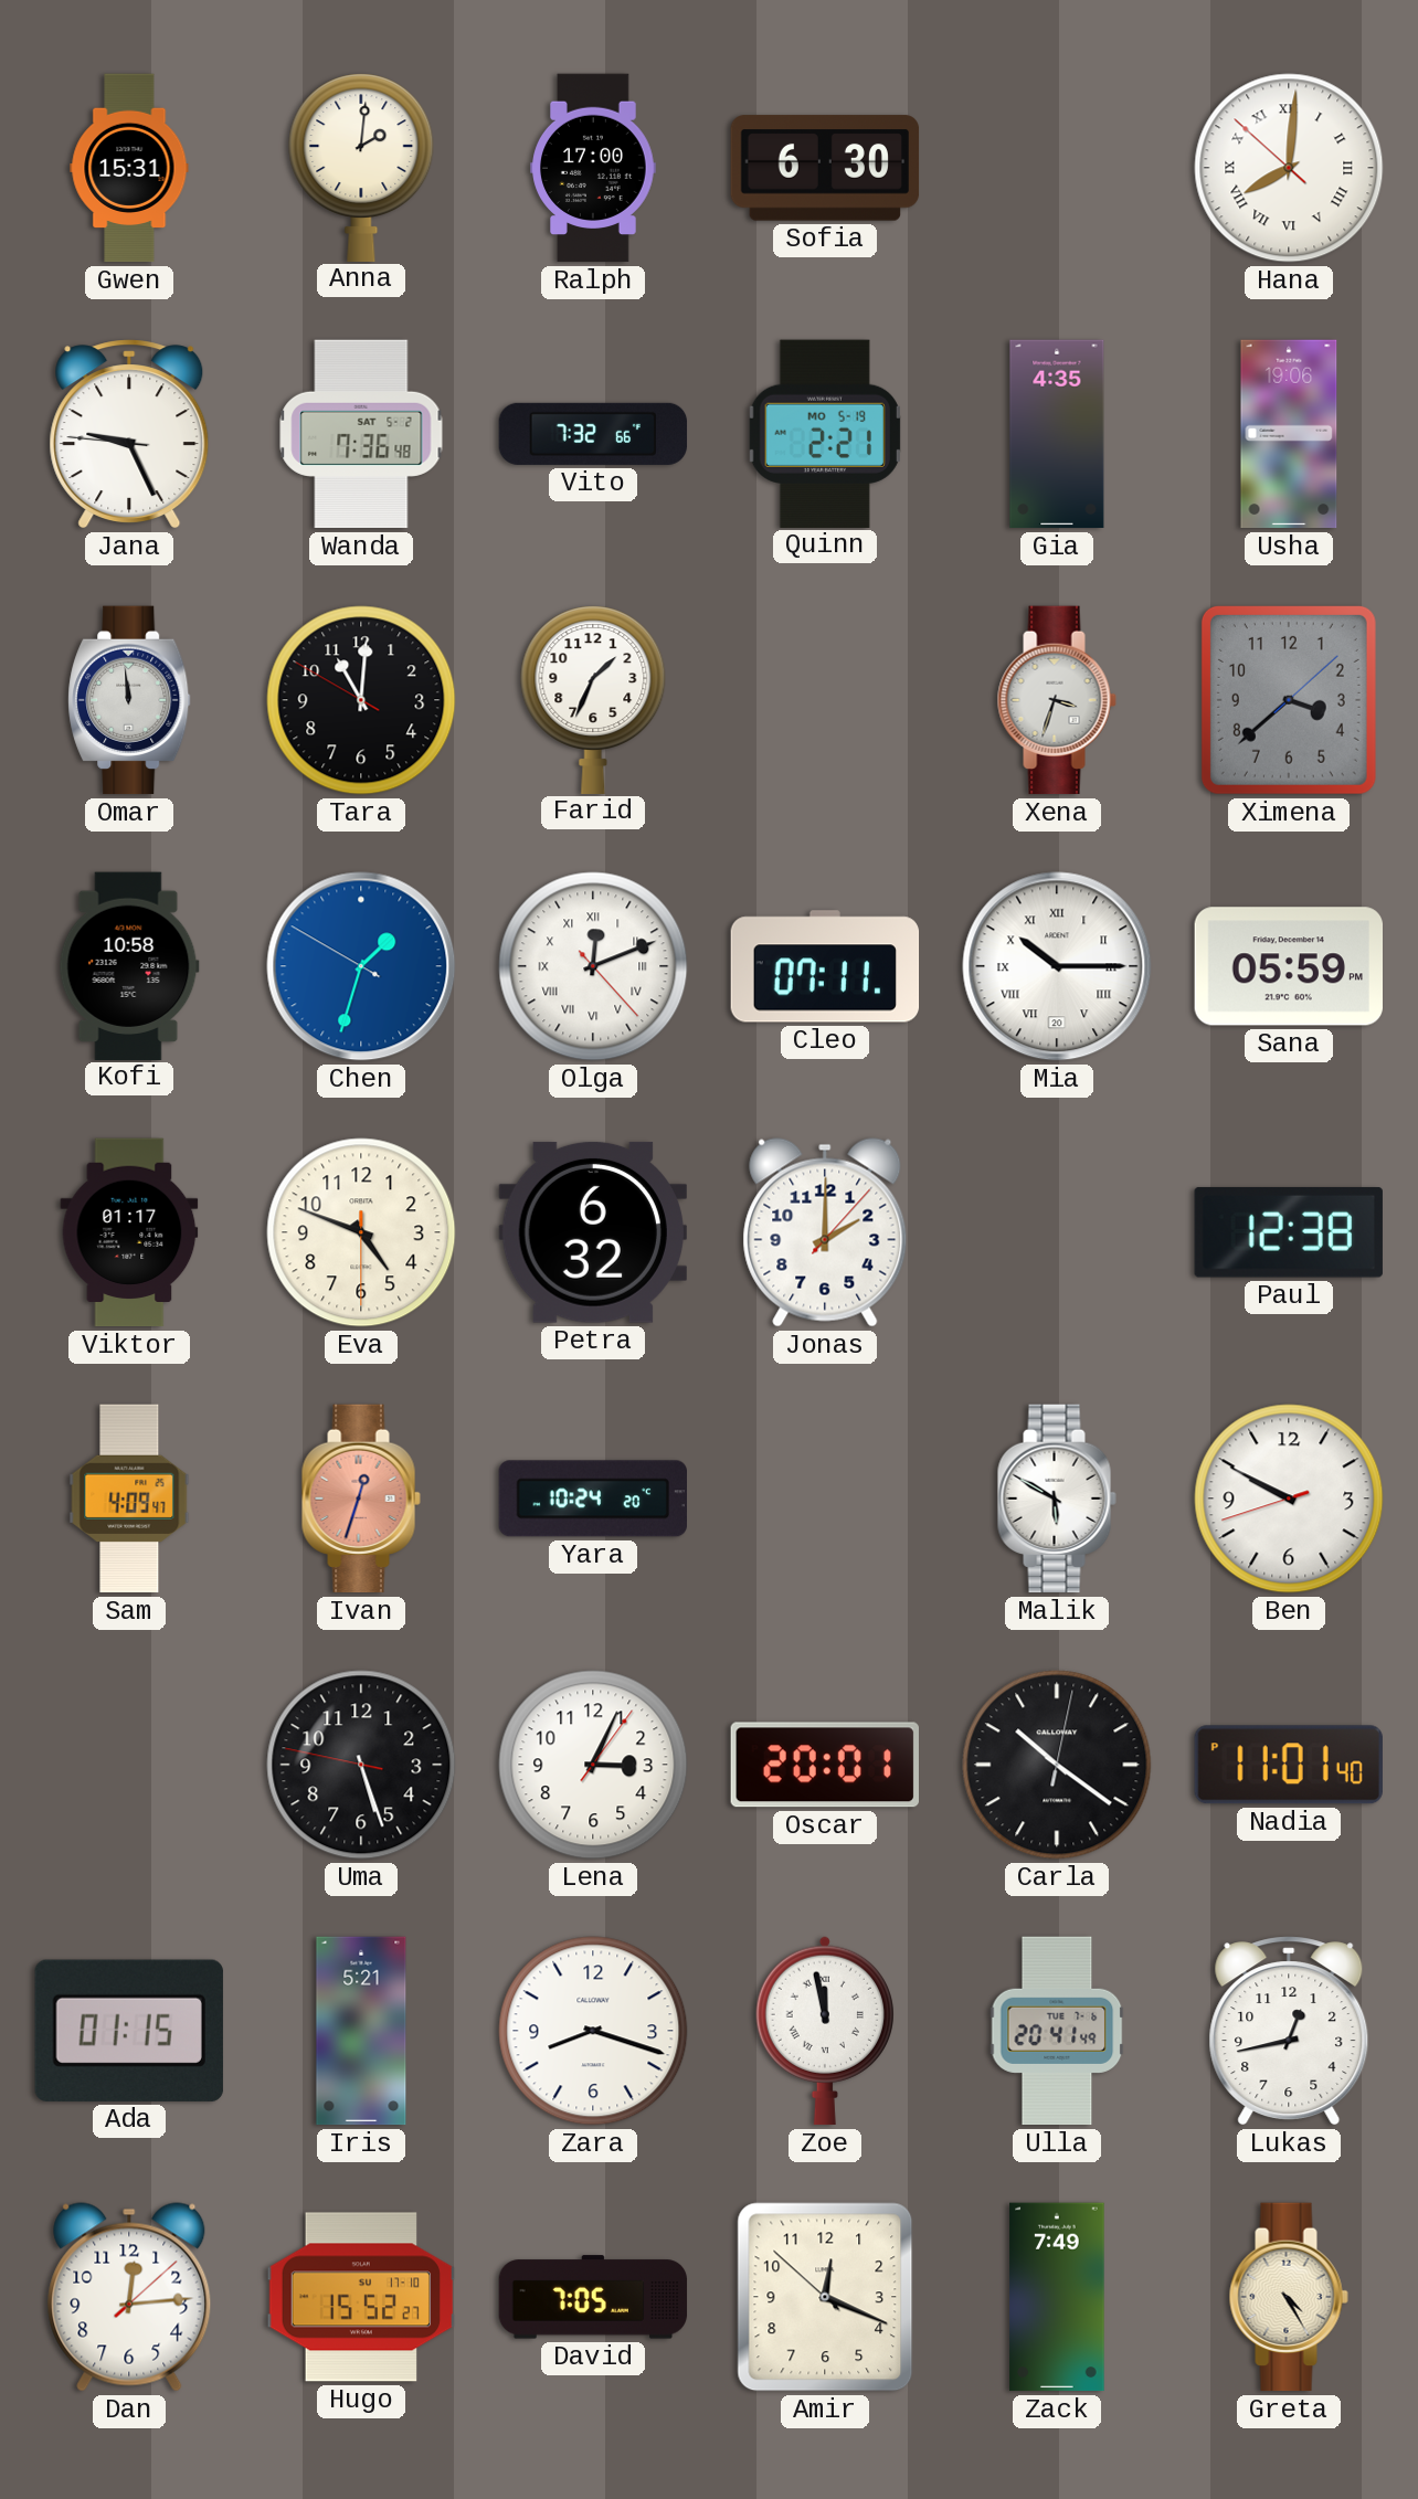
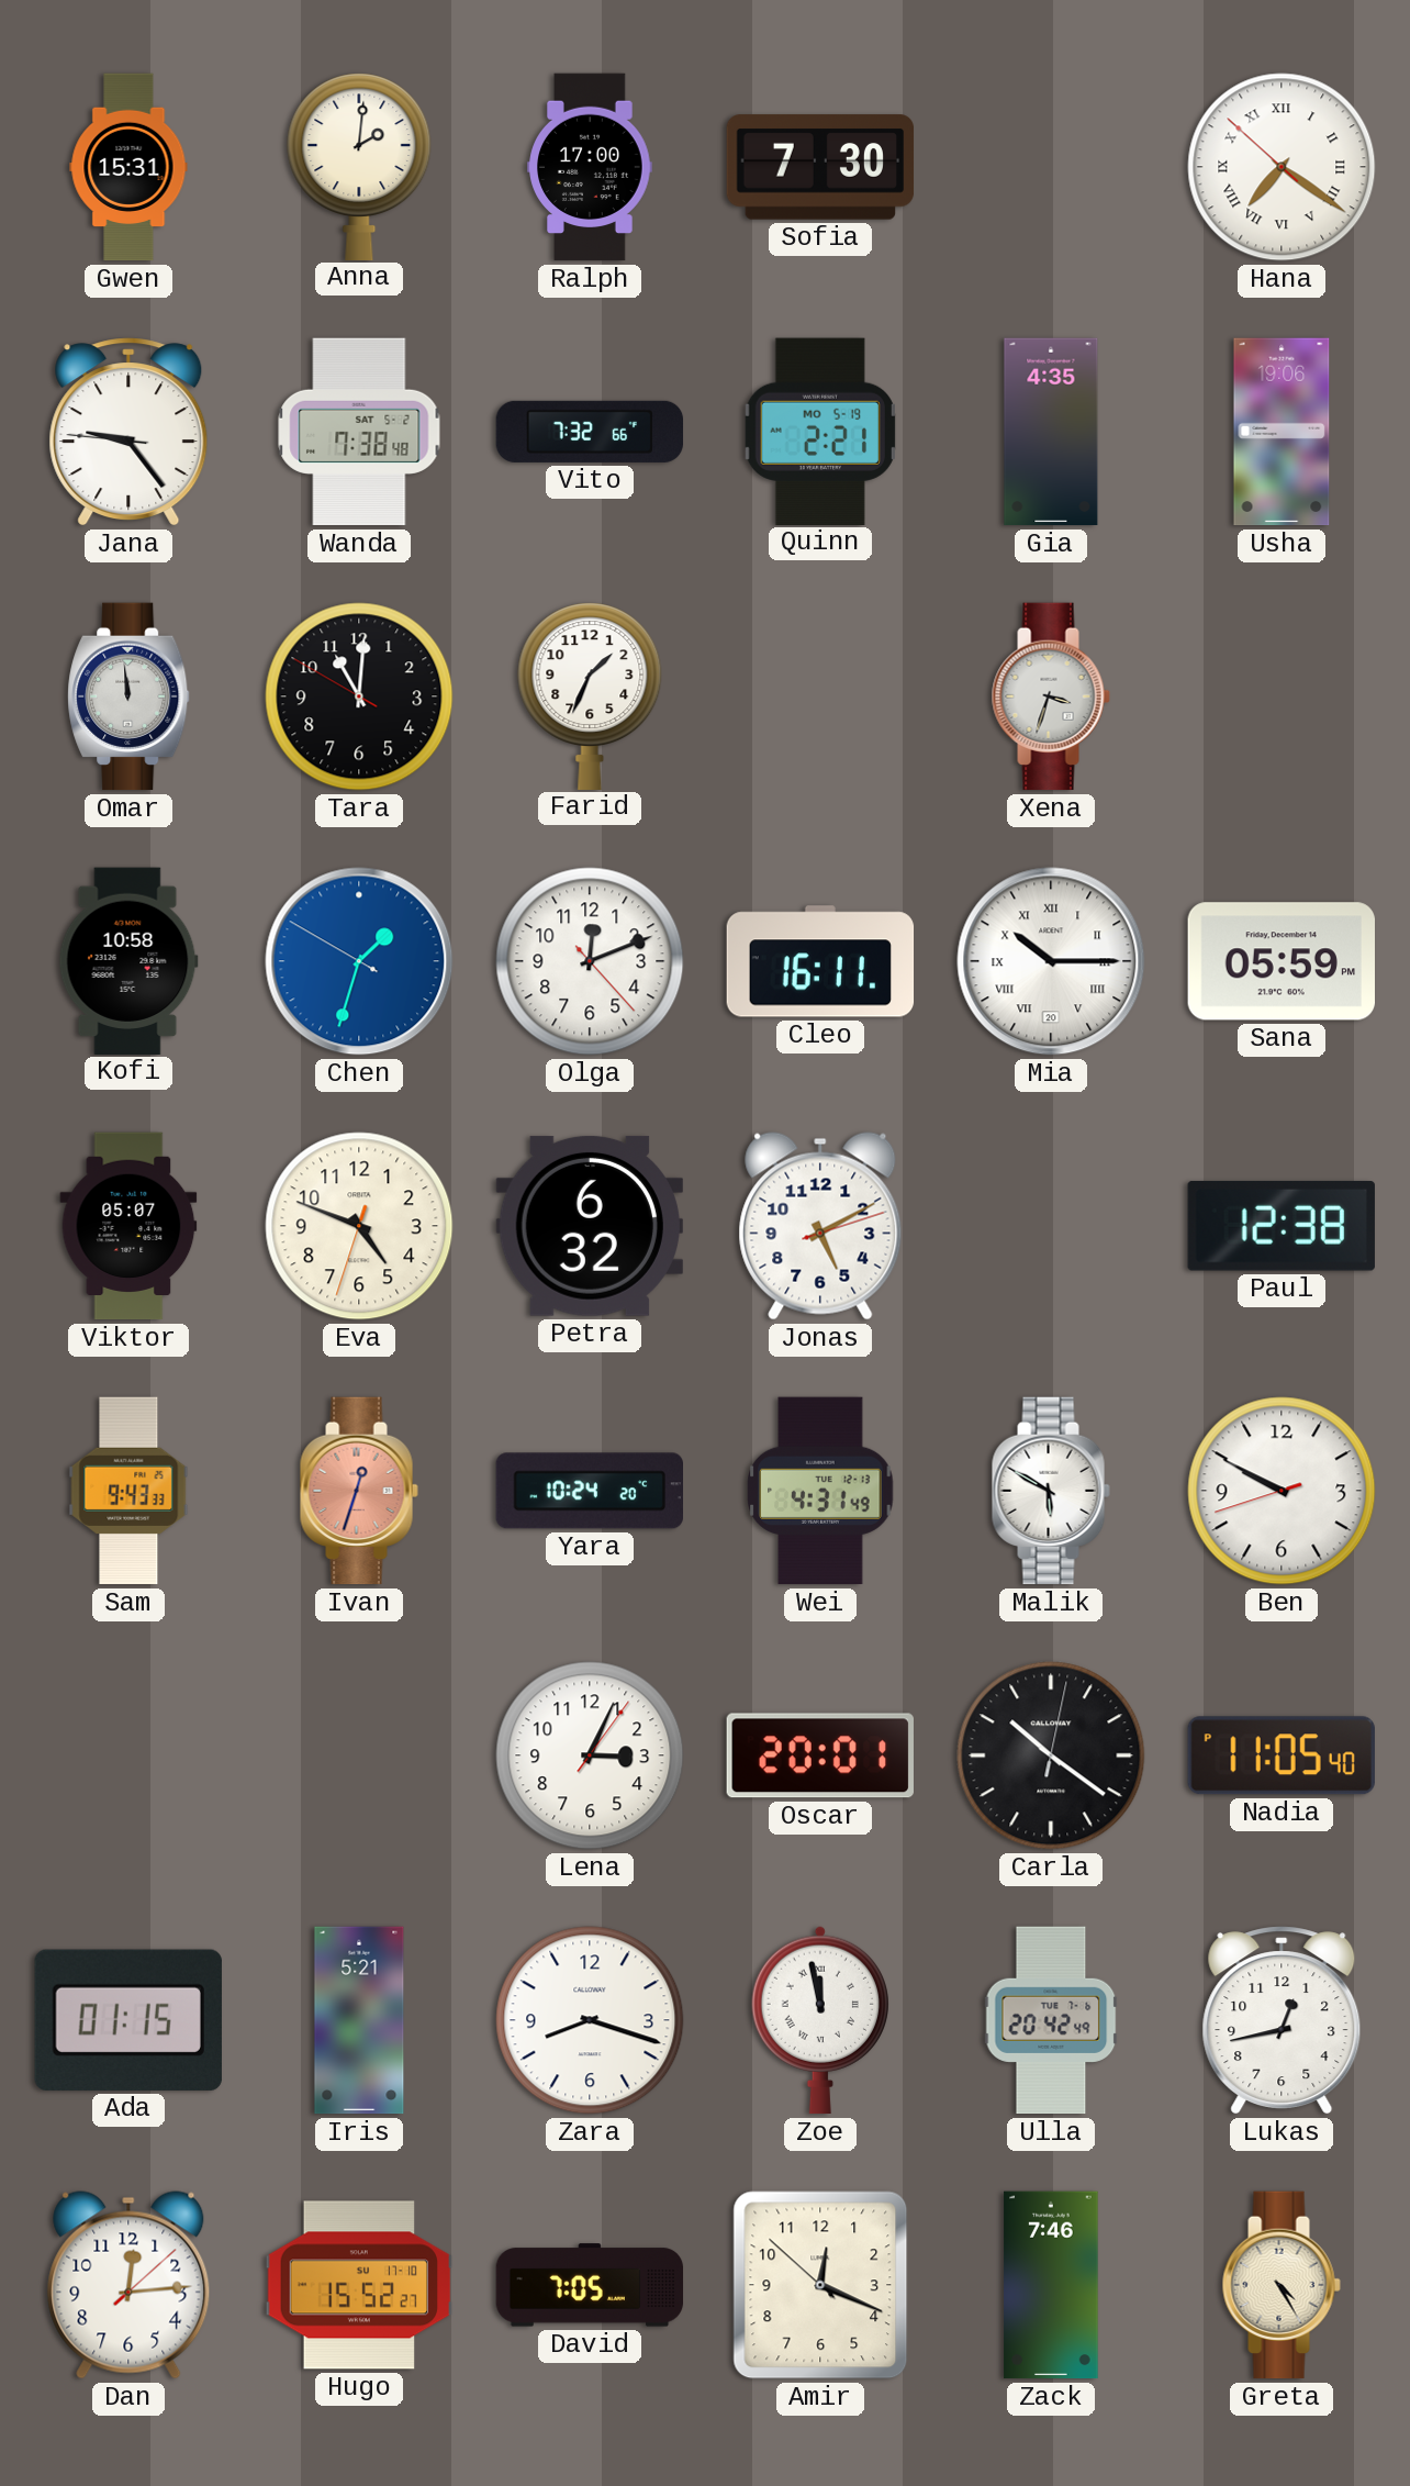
Sofia: 6:30 -> 7:30 (820, 167)
Hana: 8:00 -> 7:20 (1282, 167)
Jana: 9:25 -> 9:23 (128, 432)
Wanda: 7:36 -> 7:38 (359, 432)
Ximena: 3:38 -> none (1289, 700)
Olga numerals: Roman -> Arabic (590, 961)
Cleo: 07:11 -> 16:11 (820, 961)
Viktor: 01:17 -> 05:07 (128, 1226)
Eva: 4:48:30 -> 4:48:33 (359, 1226)
Jonas: 2:00 -> 5:10 (820, 1226)
Sam: 4:09 -> 9:43 (128, 1491)
Wei: none -> 4:31 (820, 1491)
Uma: 5:26 -> none (361, 1765)
Nadia: 11:01 -> 11:05 (1282, 1755)
Ulla: 20:41 -> 20:42 (1051, 2020)
Zack: 7:49 -> 7:46 (1051, 2285)
